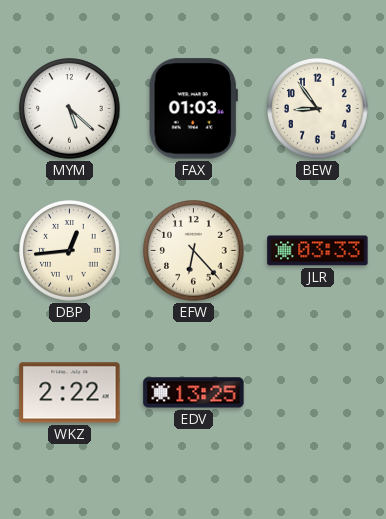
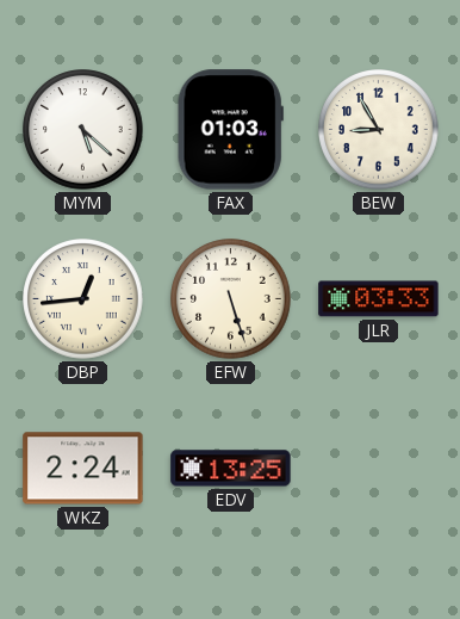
BEW: 8:54 -> 8:55 (379, 130)
EFW: 6:23 -> 5:27 (231, 299)
WKZ: 2:22 -> 2:24 (83, 469)
